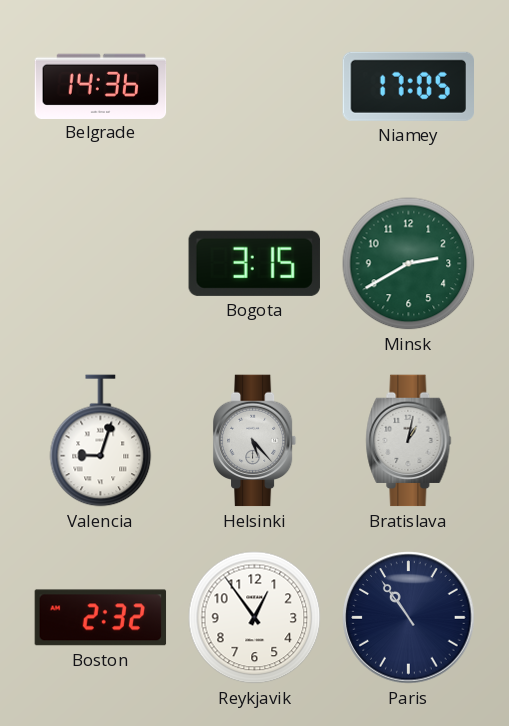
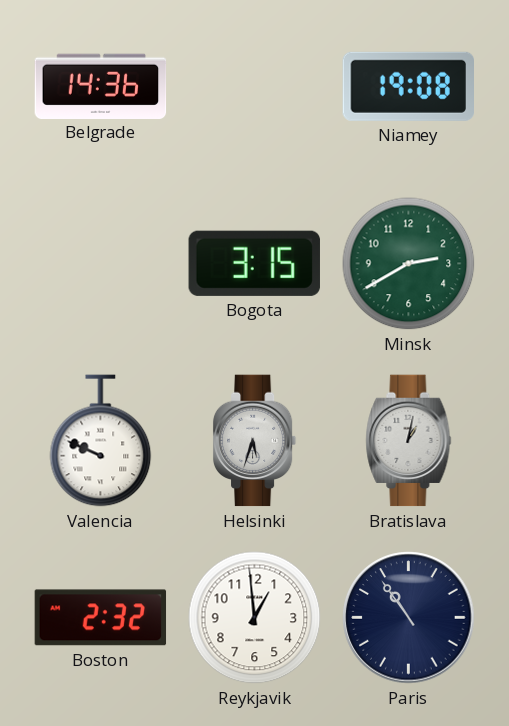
Niamey: 17:05 -> 19:08 (408, 86)
Valencia: 9:03 -> 9:49 (101, 441)
Helsinki: 5:23 -> 5:33 (255, 441)
Reykjavik: 12:54 -> 12:59 (255, 618)
